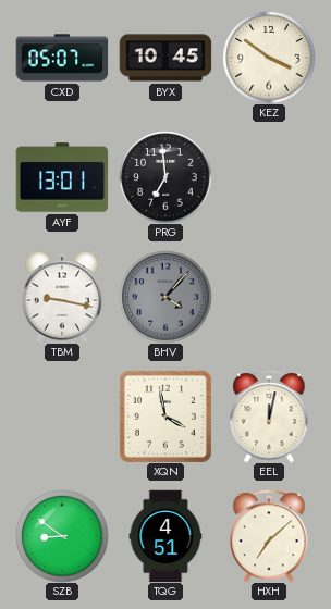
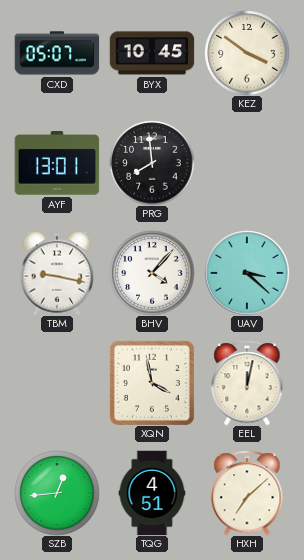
PRG: 6:59 -> 7:59 (152, 163)
BHV dial: grey -> white (152, 273)
UAV: none -> 3:22 (247, 273)
SZB: 8:51 -> 12:44 (57, 493)
